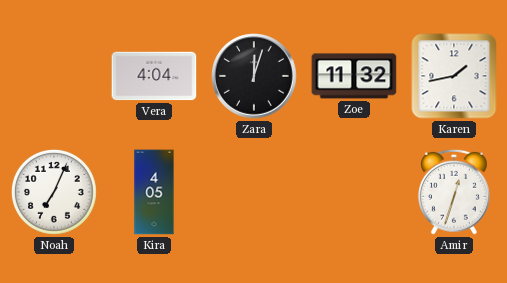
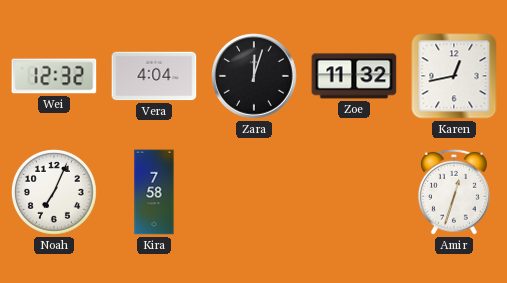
Wei: none -> 12:32 (54, 76)
Karen: 1:43 -> 12:43 (454, 76)
Kira: 4:05 -> 7:58 (154, 192)
